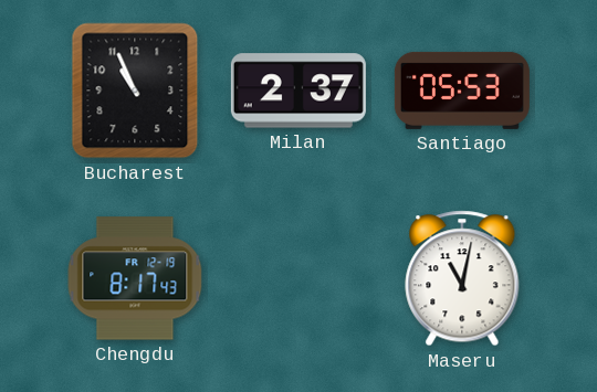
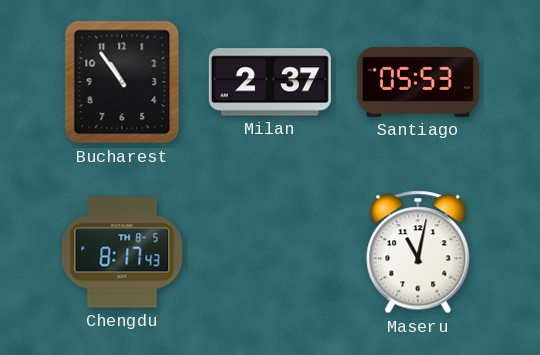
Bucharest: 10:56 -> 10:54 (122, 82)
Chengdu date: FR 12-19 -> TH 8-5 (122, 252)
